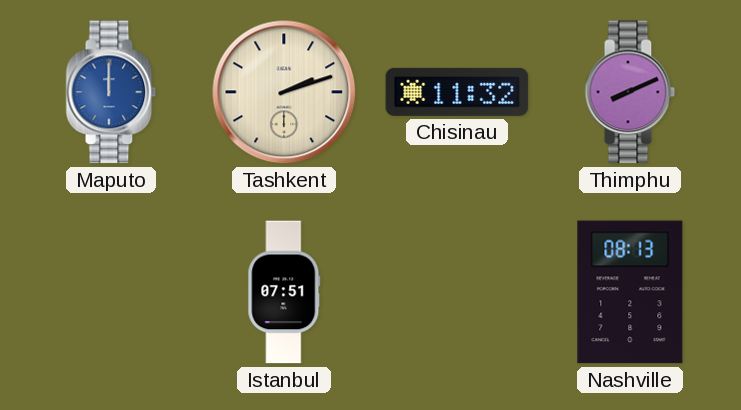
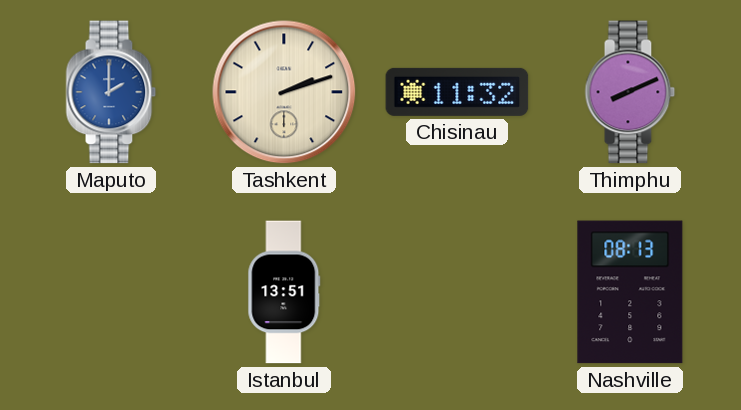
Maputo: 12:00 -> 2:00 (111, 92)
Istanbul: 07:51 -> 13:51 (284, 292)
